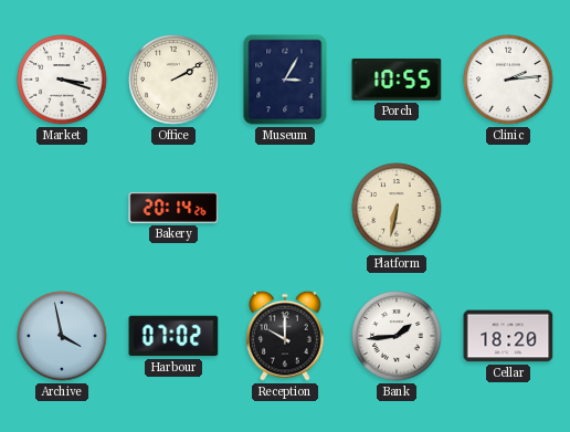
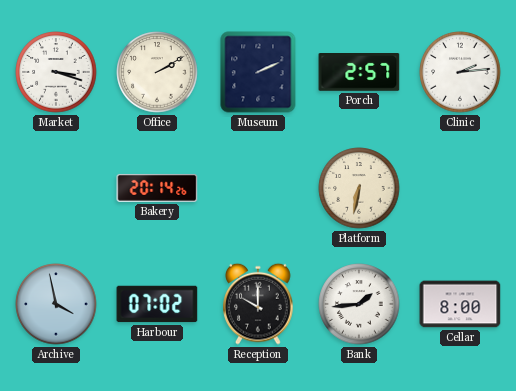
Museum: 3:05 -> 2:11 (258, 72)
Porch: 10:55 -> 2:57 (359, 73)
Cellar: 18:20 -> 8:00 (460, 304)
